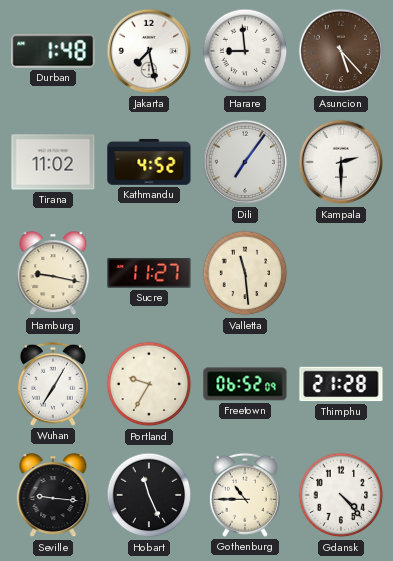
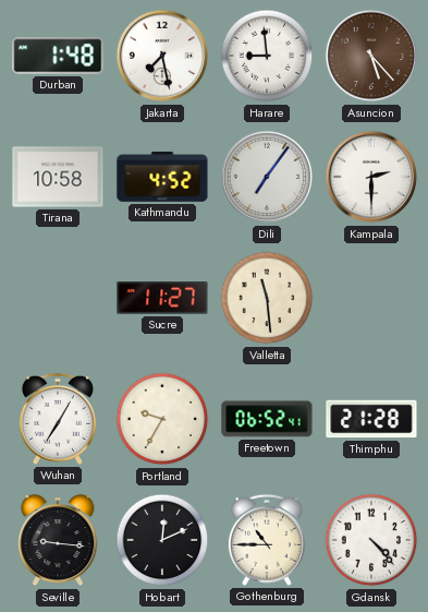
Tirana: 11:02 -> 10:58 (58, 177)
Hamburg: 9:17 -> none (53, 274)
Freetown: 06:52:09 -> 06:52:41 (267, 419)
Hobart: 11:26 -> 12:11 (162, 540)
